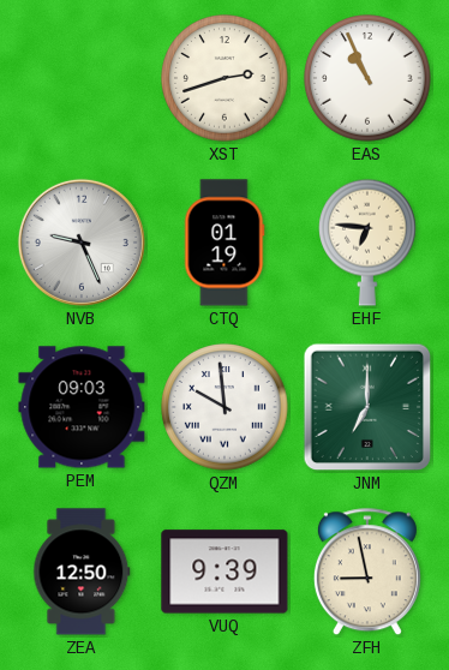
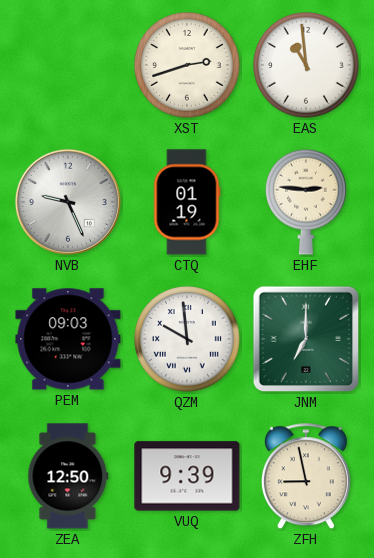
EAS: 10:56 -> 10:59 (306, 65)
EHF: 6:46 -> 2:46 (307, 202)
